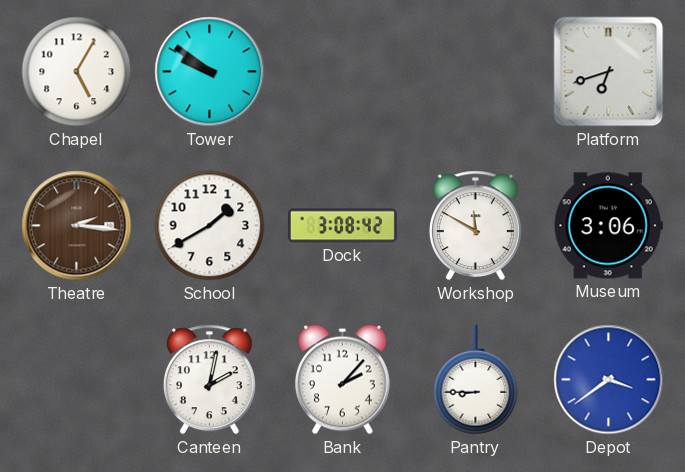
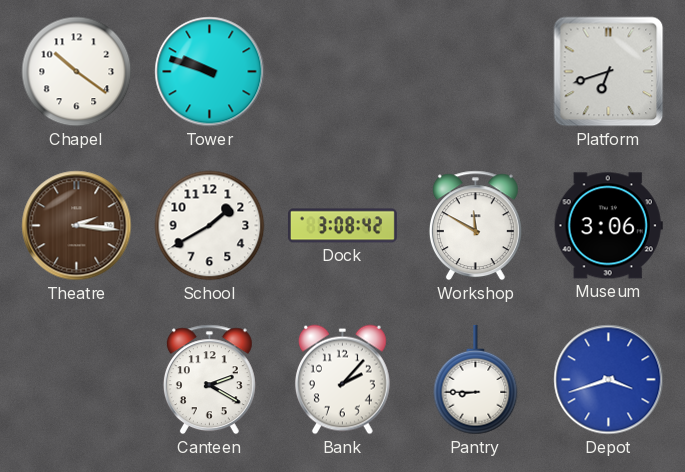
Chapel: 5:05 -> 10:21 (77, 72)
Tower: 9:51 -> 9:48 (210, 72)
Canteen: 2:02 -> 2:20 (209, 380)
Depot: 3:39 -> 3:42 (609, 380)
